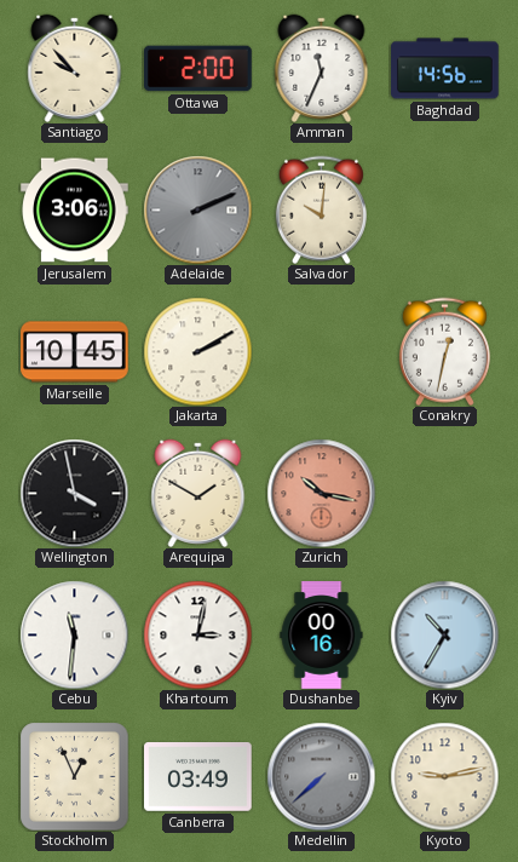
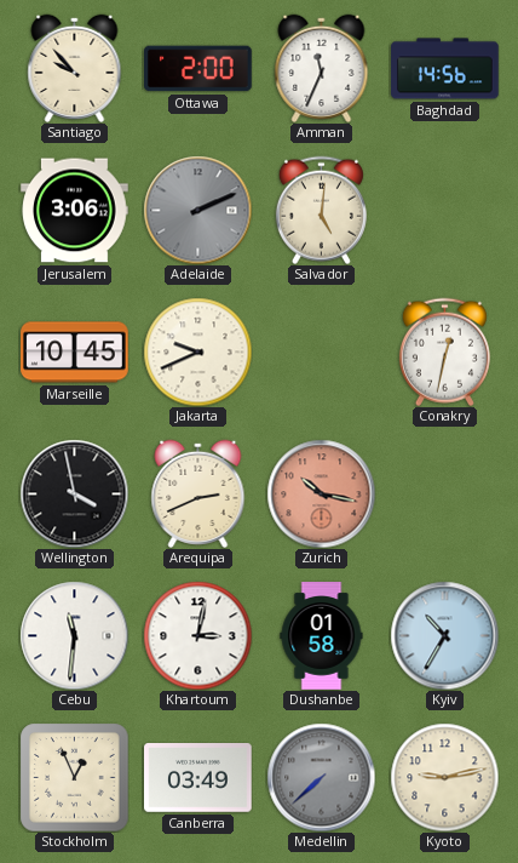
Salvador: 10:01 -> 5:01 (321, 210)
Jakarta: 2:10 -> 9:41 (197, 352)
Arequipa: 1:50 -> 2:41 (198, 493)
Dushanbe: 00:16 -> 01:58 (322, 636)
